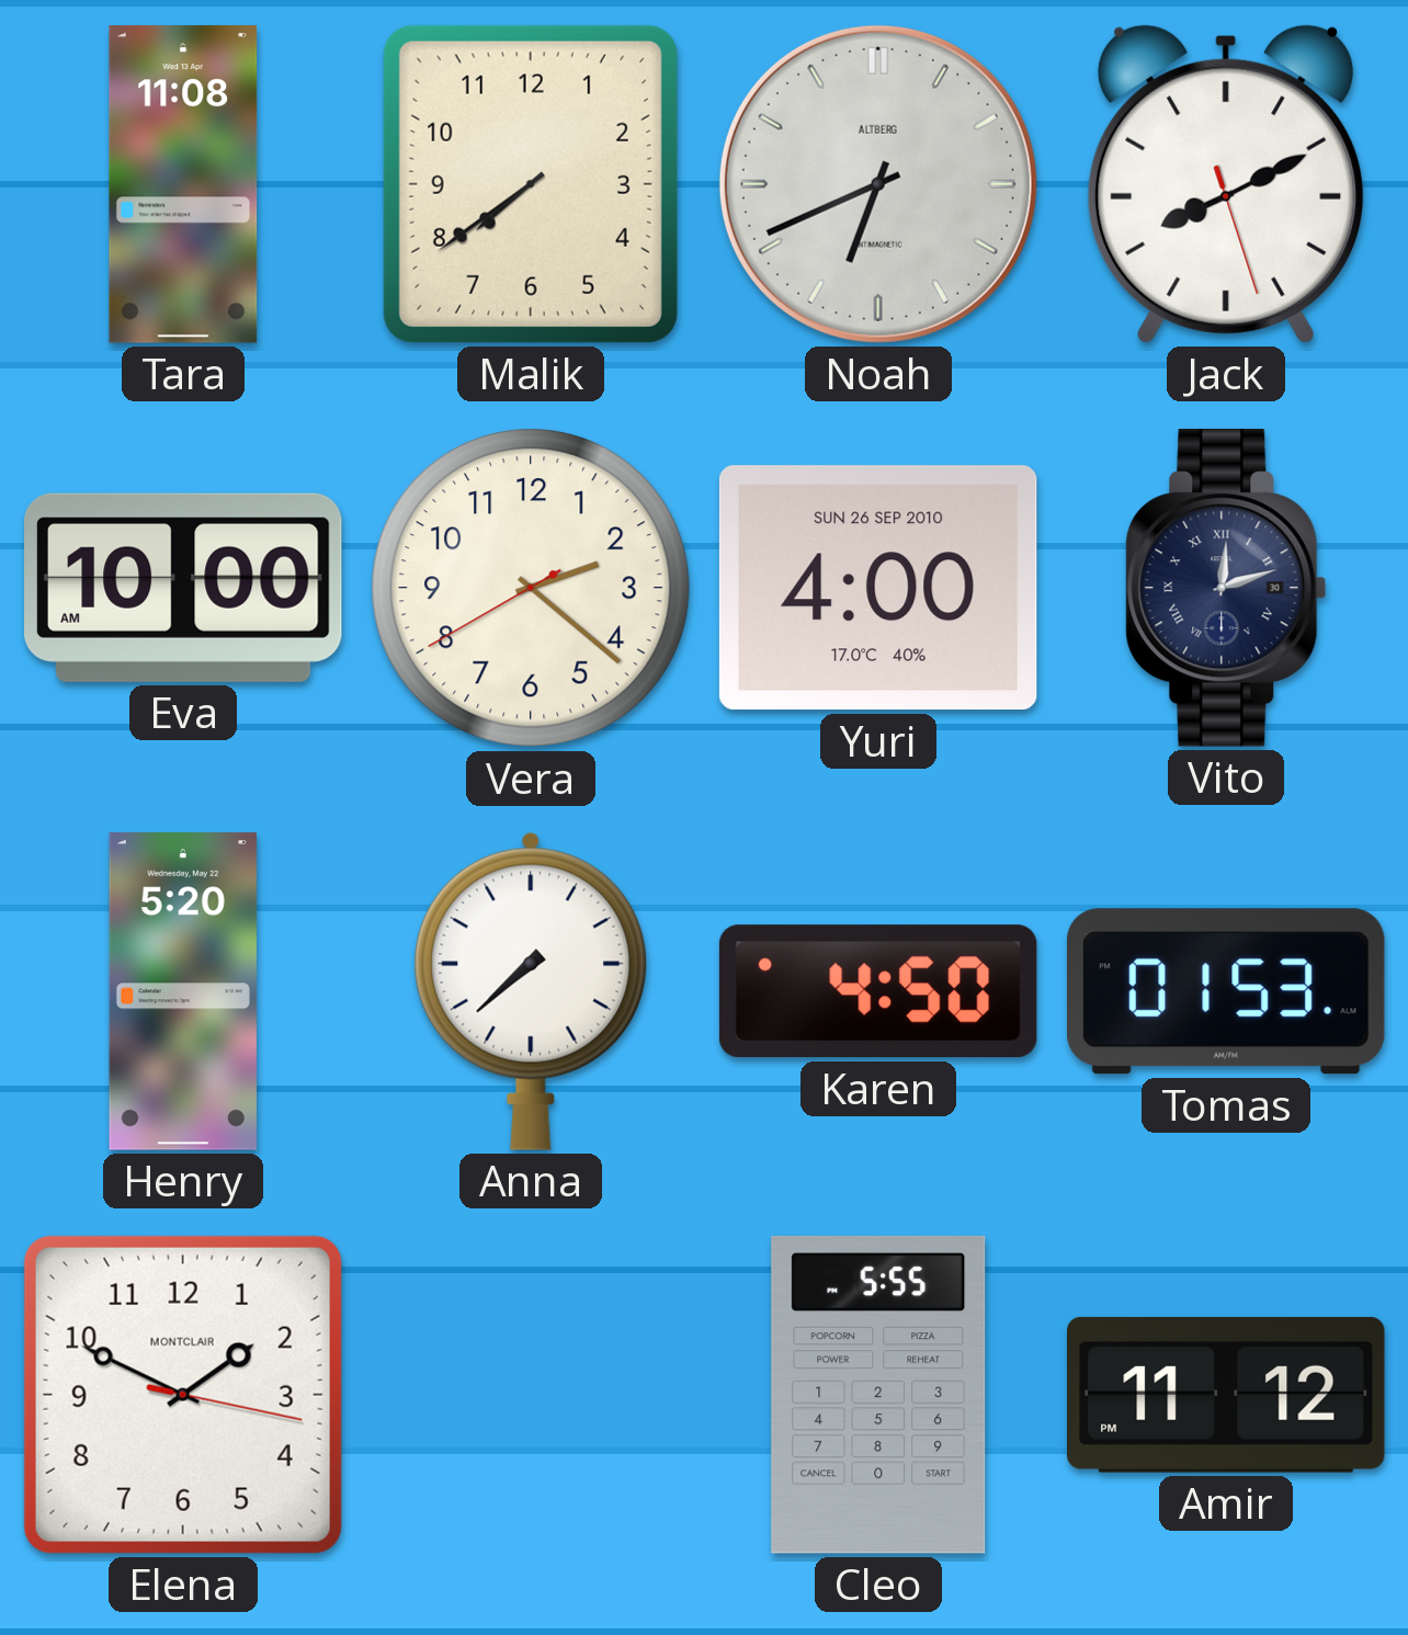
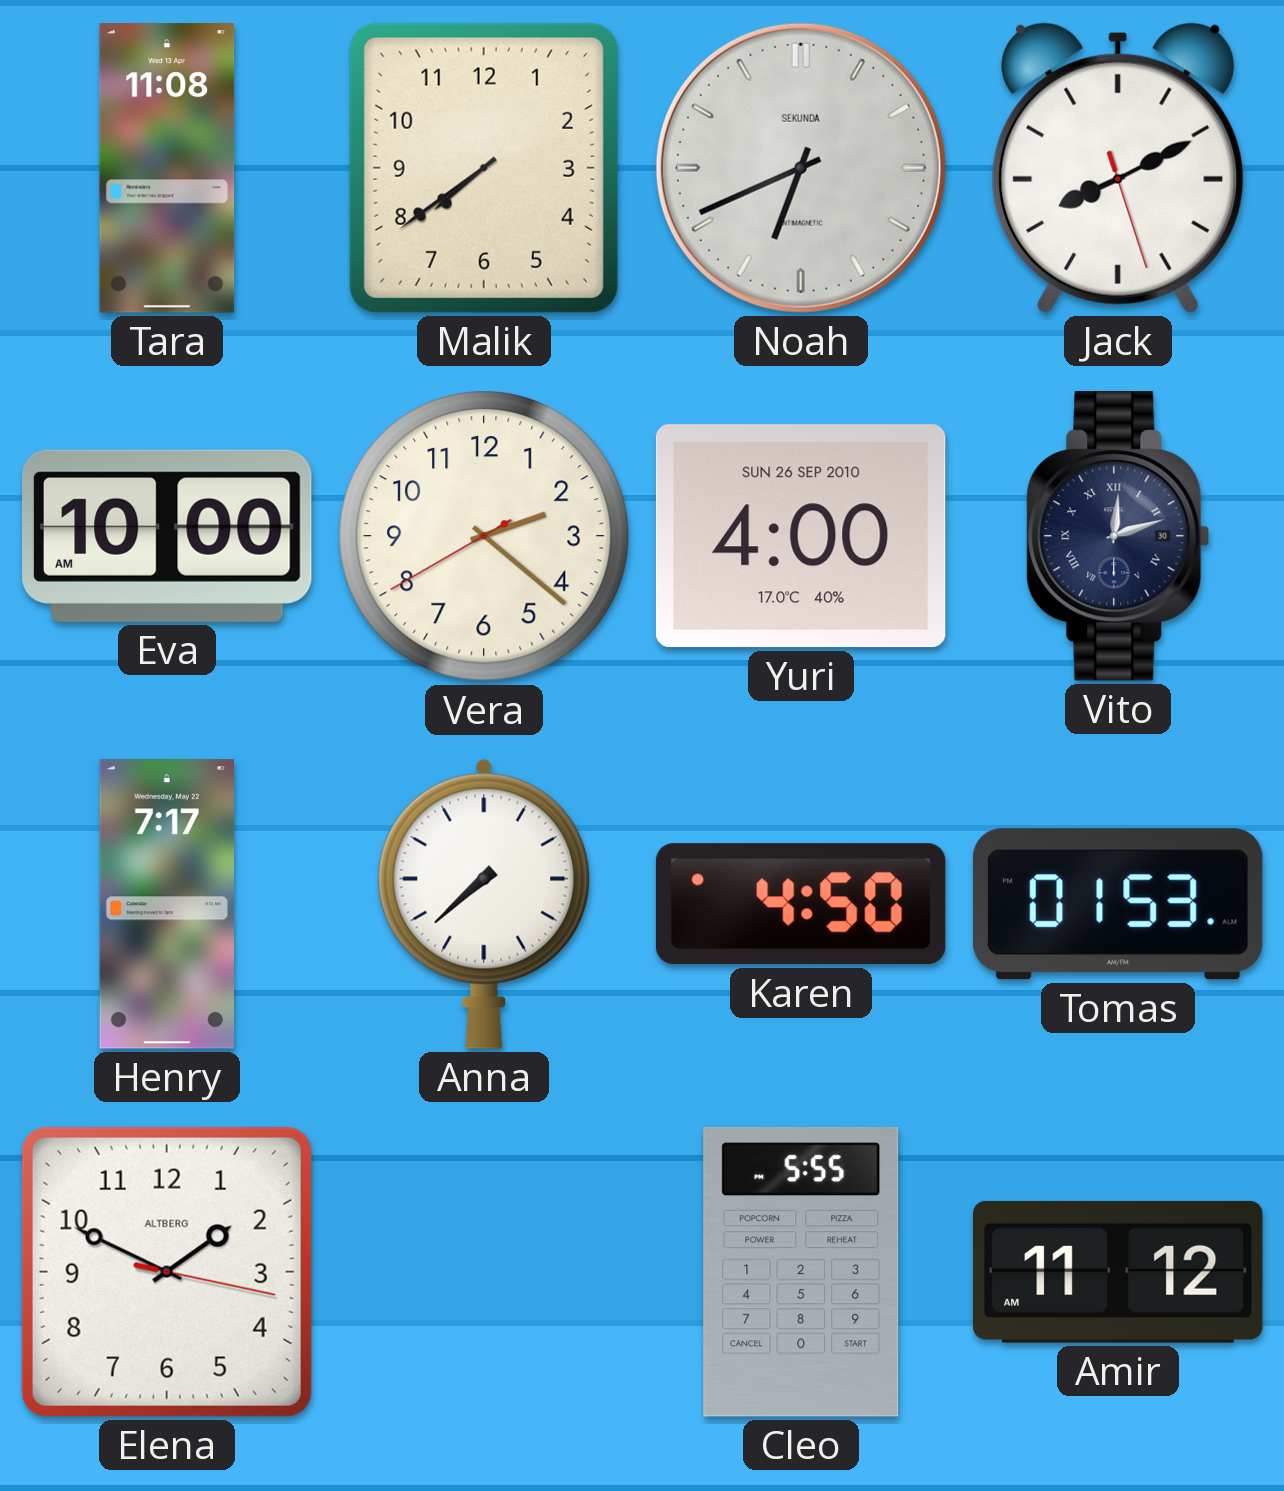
Noah brand: ALTBERG -> SEKUNDA (801, 168)
Henry: 5:20 -> 7:17 (167, 904)
Elena brand: MONTCLAIR -> ALTBERG (167, 1272)
Amir: 11:12 PM -> 11:12 AM (1119, 1272)
